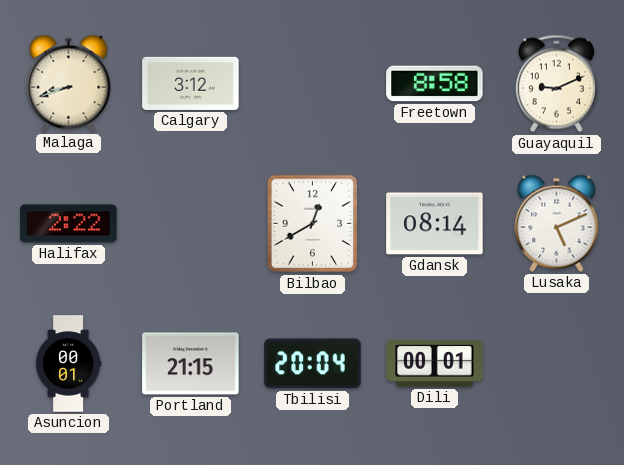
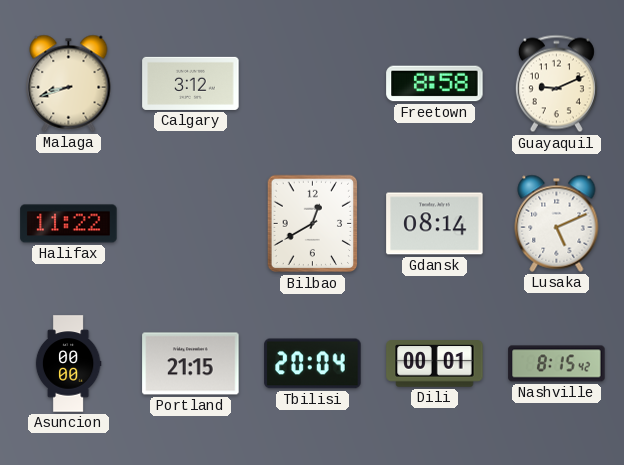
Halifax: 2:22 -> 11:22 (69, 224)
Asuncion: 00:01 -> 00:00 (68, 364)
Nashville: none -> 8:15 (557, 364)
